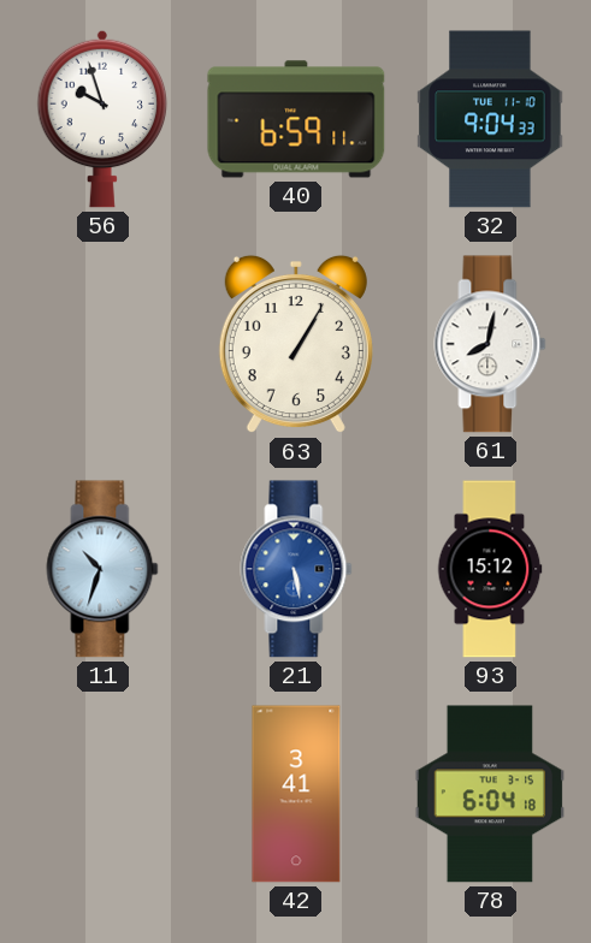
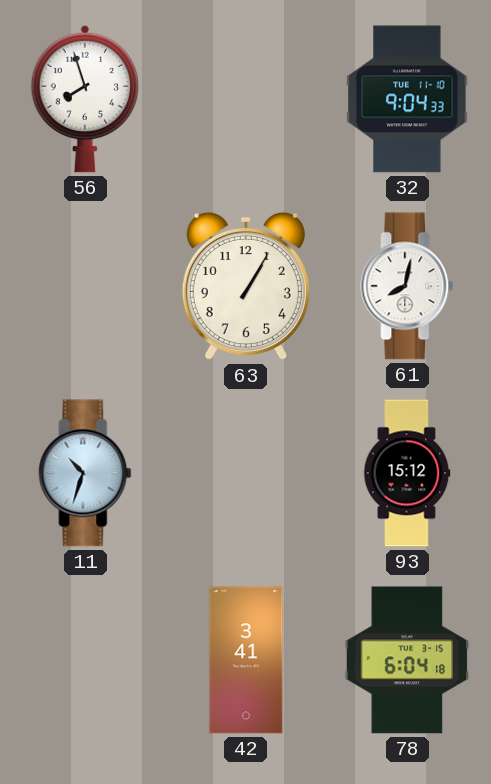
56: 9:57 -> 7:57 (85, 99)
40: 6:59 -> none (296, 119)
21: 5:28 -> none (296, 569)
